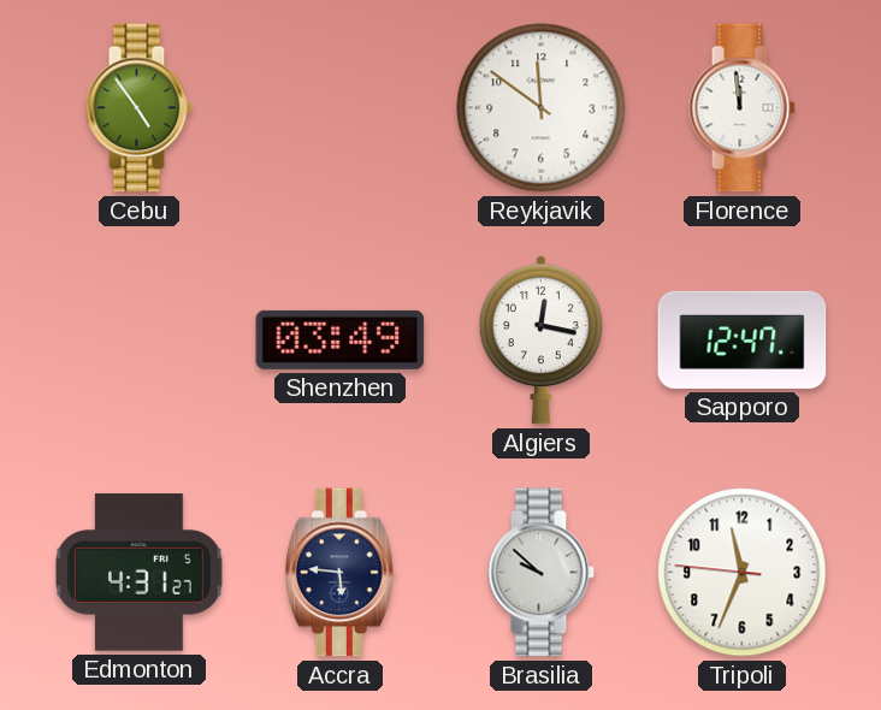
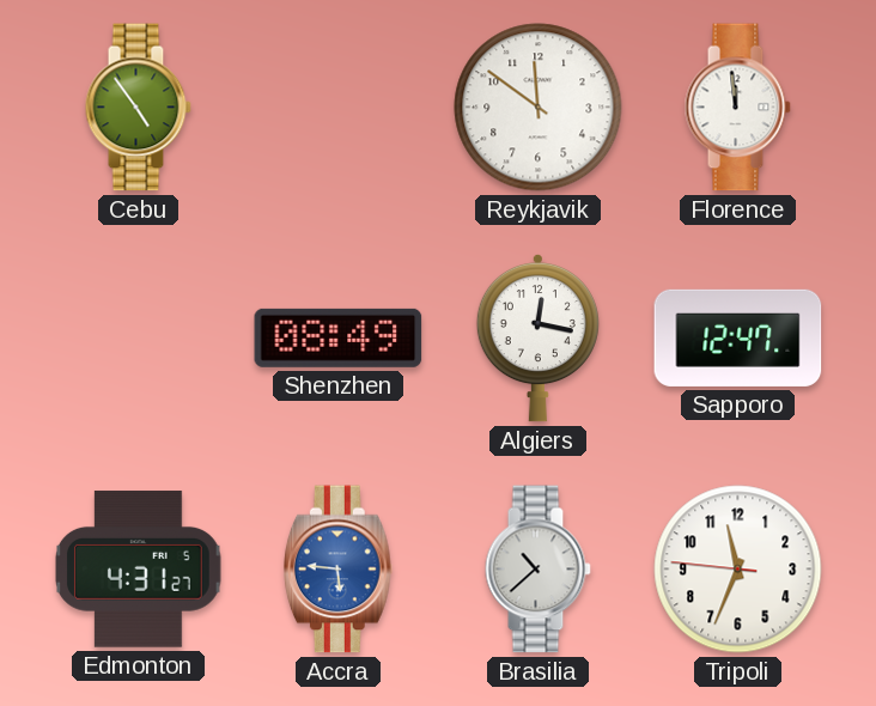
Shenzhen: 03:49 -> 08:49 (339, 337)
Accra dial: navy -> blue (337, 570)
Brasilia: 9:52 -> 10:38 (537, 570)
